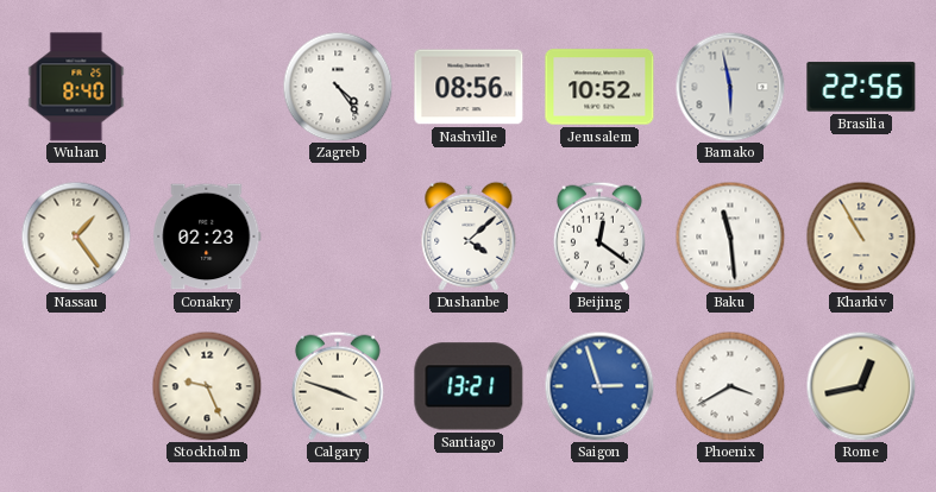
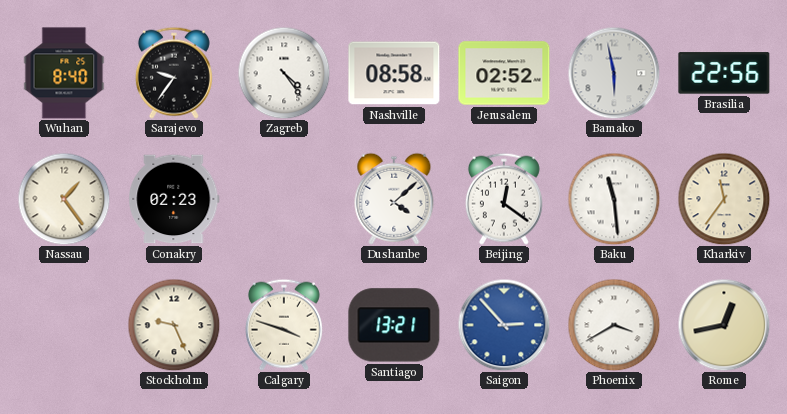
Sarajevo: none -> 9:36 (174, 73)
Nashville: 08:56 -> 08:58 (394, 73)
Jerusalem: 10:52 -> 02:52 (504, 73)
Kharkiv: 10:55 -> 11:36 (724, 199)
Saigon: 2:57 -> 2:53 (504, 325)
